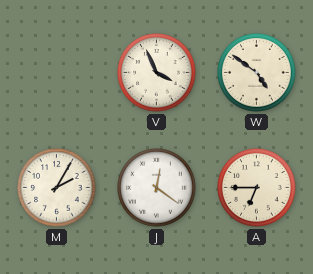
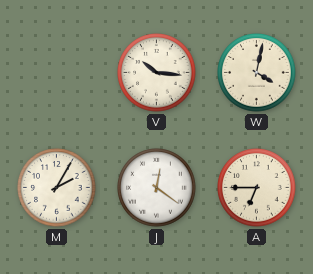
V: 3:56 -> 10:16 (157, 73)
W: 4:51 -> 4:02 (257, 73)
